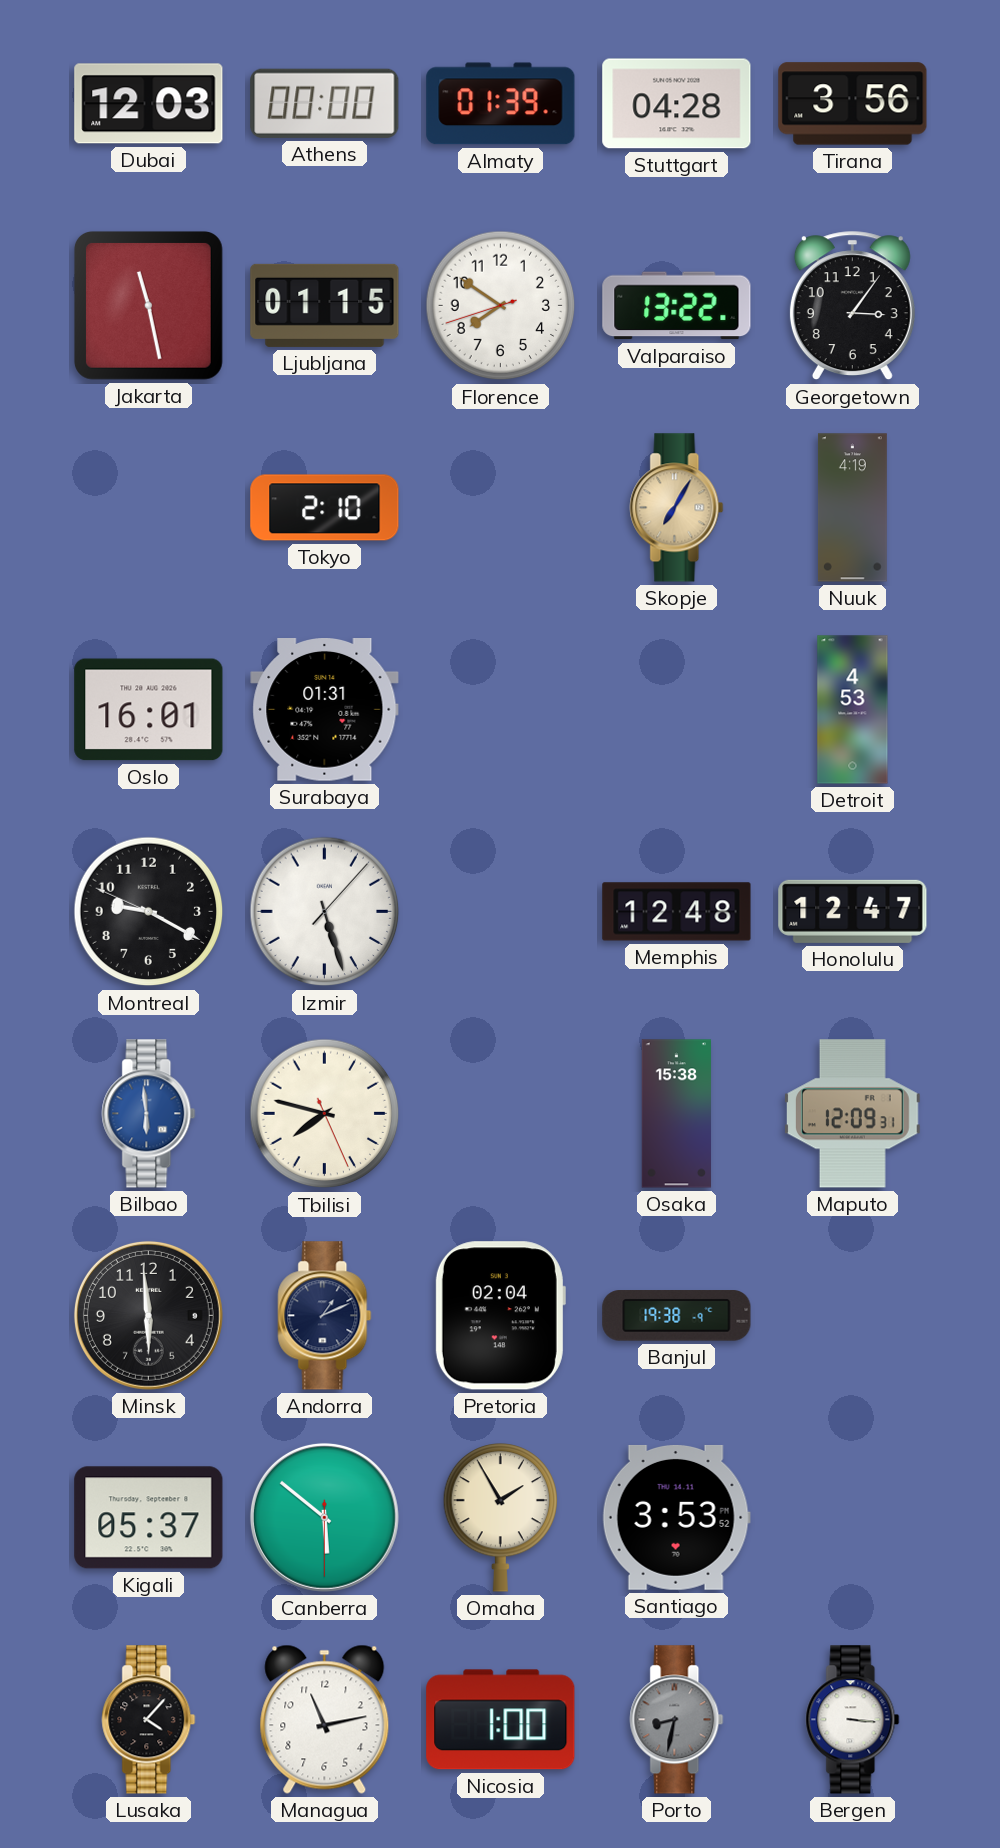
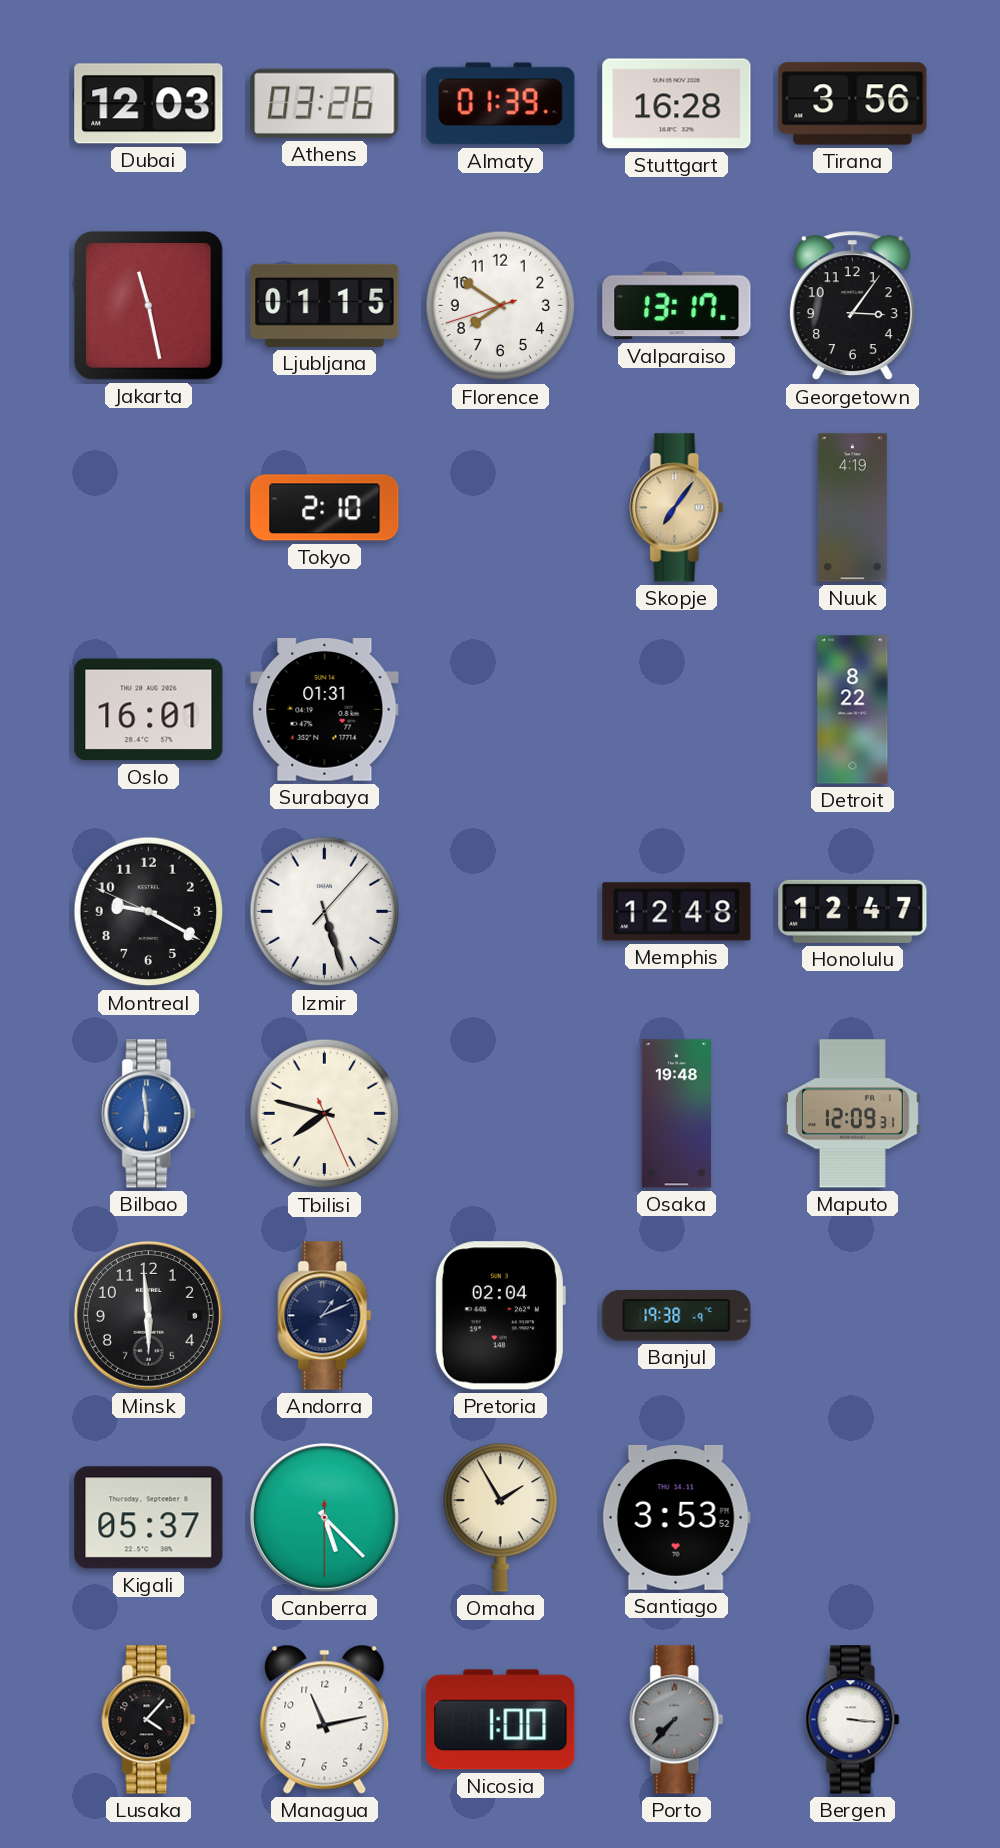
Athens: 00:00 -> 03:26 (325, 103)
Stuttgart: 04:28 -> 16:28 (677, 104)
Valparaiso: 13:22 -> 13:17 (677, 306)
Skopje: 7:05 -> 7:06 (677, 508)
Detroit: 4:53 -> 8:22 (853, 710)
Osaka: 15:38 -> 19:48 (677, 1114)
Canberra: 5:51 -> 5:22 (324, 1517)
Porto: 8:32 -> 7:37 (677, 1720)
